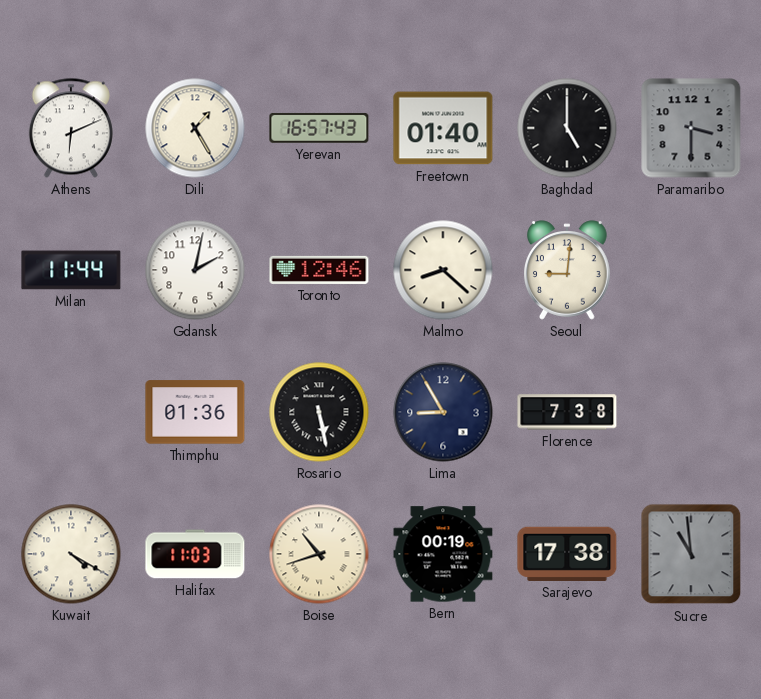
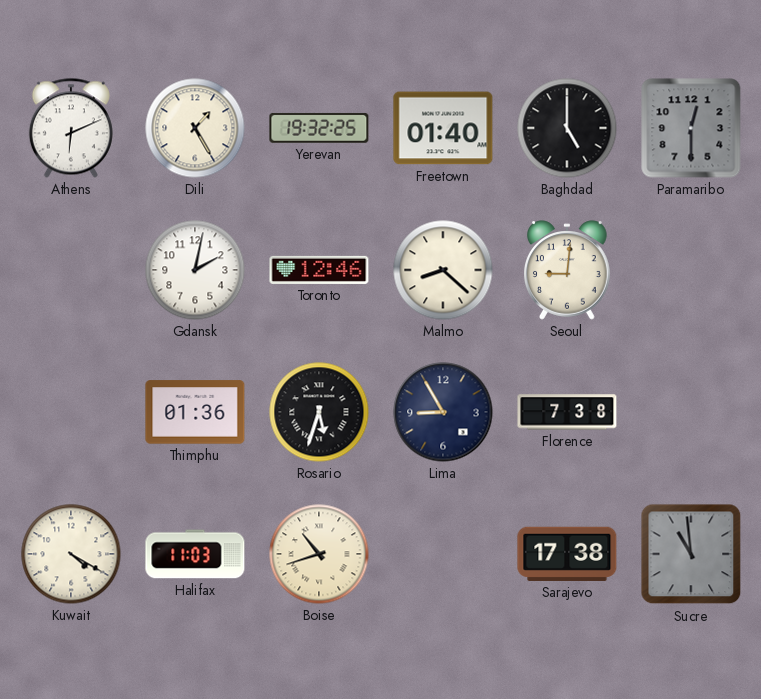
Yerevan: 16:57 -> 19:32 (319, 128)
Paramaribo: 3:30 -> 12:30 (691, 128)
Milan: 11:44 -> none (71, 270)
Rosario: 5:28 -> 5:33 (319, 412)
Bern: 00:19 -> none (443, 554)
